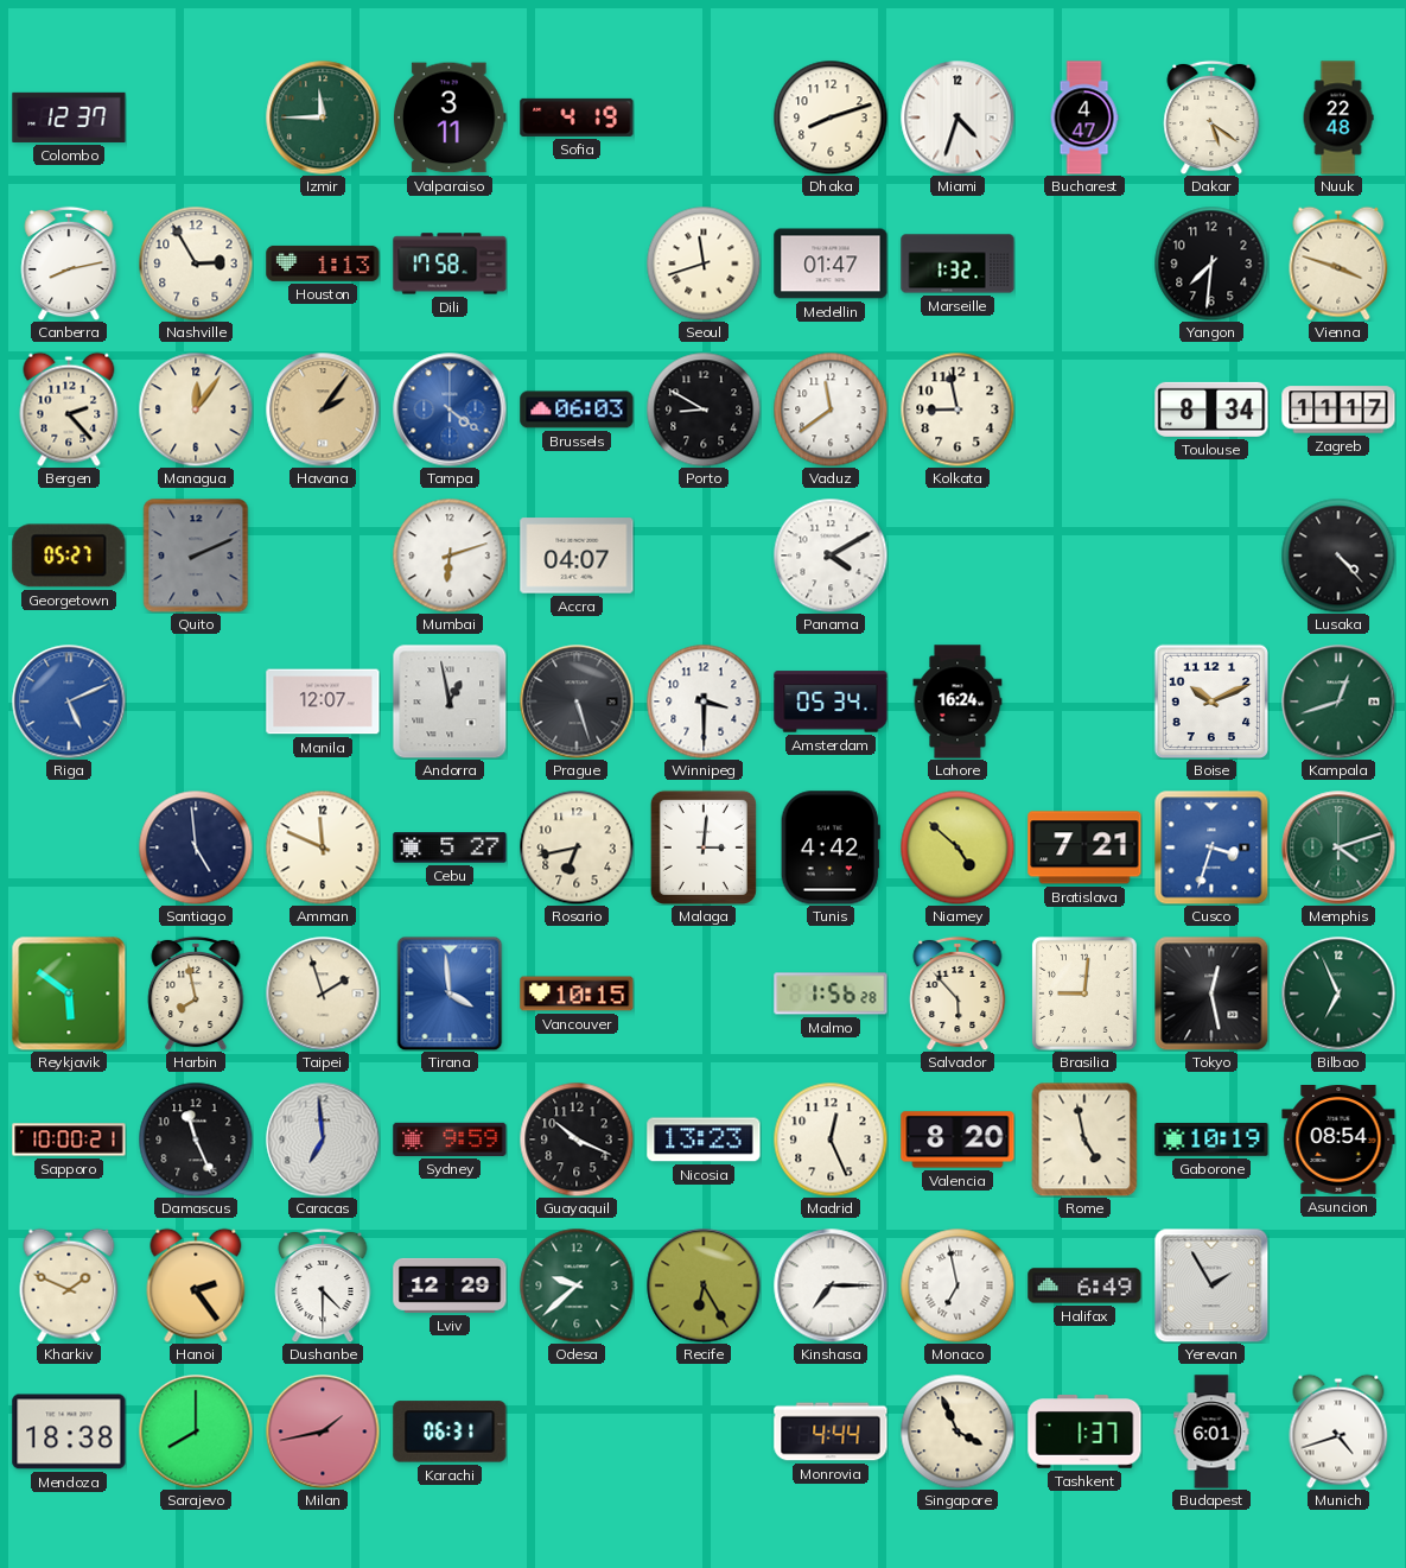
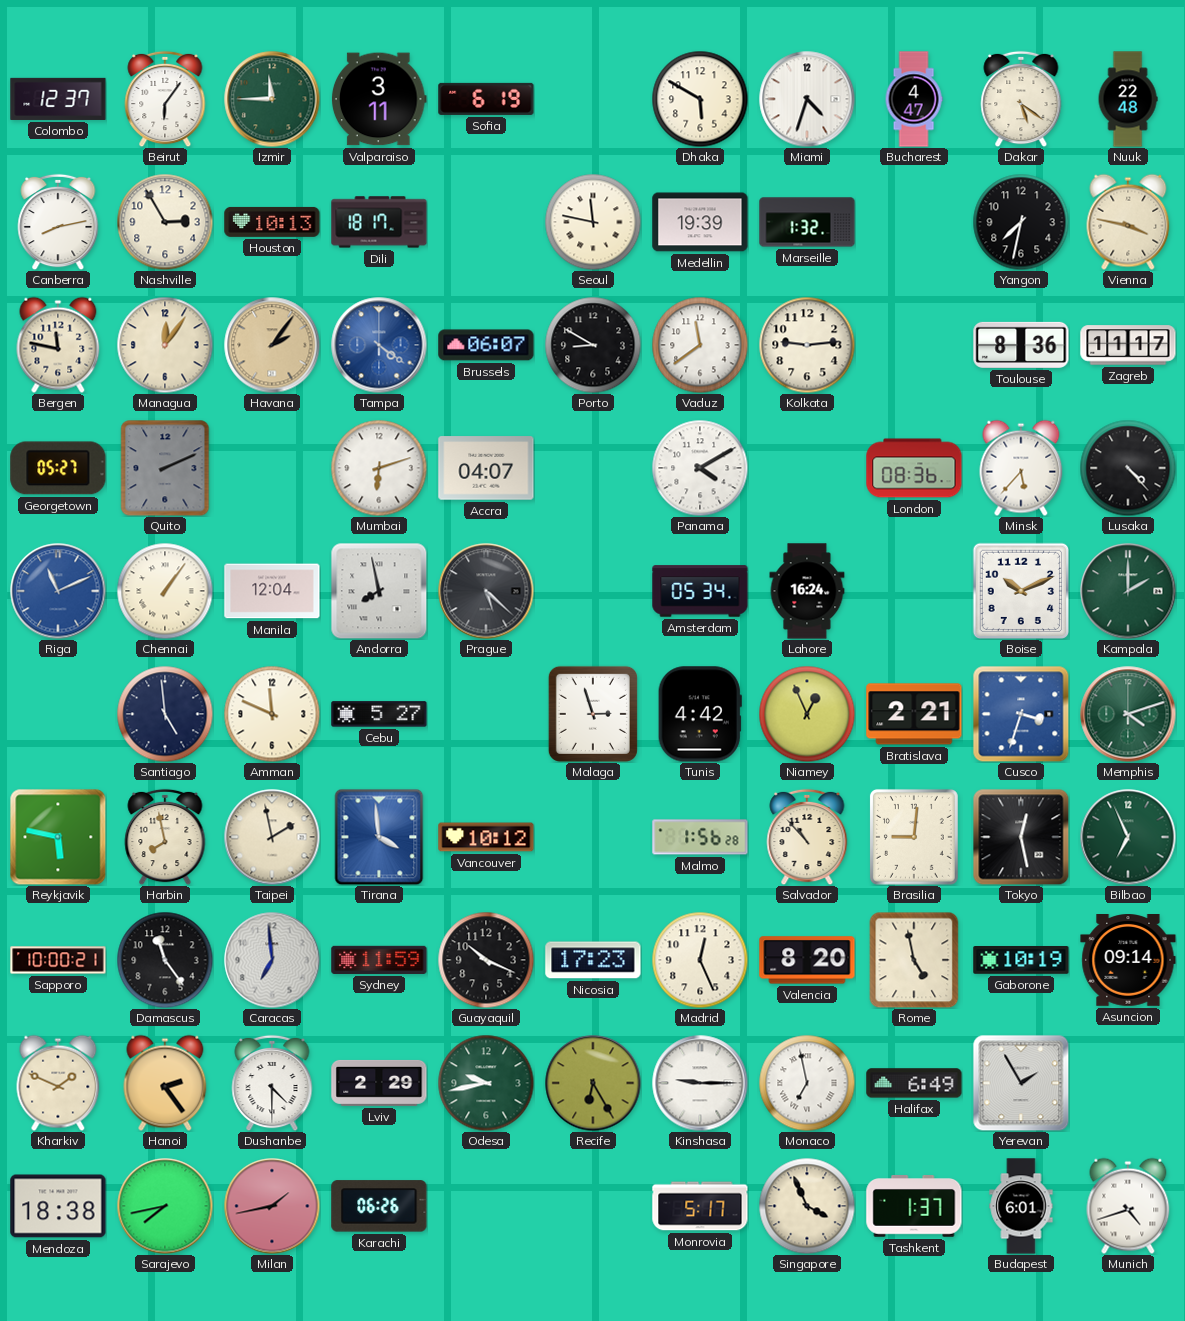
Beirut: none -> 6:06 (165, 99)
Sofia: 4:19 -> 6:19 (486, 99)
Dhaka: 8:12 -> 5:50 (700, 99)
Houston: 1:13 -> 10:13 (272, 222)
Dili: 17:58 -> 18:17 (379, 222)
Seoul: 11:42 -> 11:47 (593, 222)
Medellin: 01:47 -> 19:39 (700, 222)
Yangon: 7:31 -> 7:32 (1021, 222)
Vienna: 3:48 -> 3:47 (1128, 222)
Bergen: 2:23 -> 11:47 (58, 345)
Brussels: 06:03 -> 06:07 (486, 345)
Kolkata: 8:58 -> 9:14 (807, 345)
Toulouse: 8:34 -> 8:36 (1021, 345)
London: none -> 08:36 (914, 468)
Minsk: none -> 5:37 (1021, 468)
Riga: 5:11 -> 11:11 (58, 591)
Chennai: none -> 1:06 (165, 591)
Manila: 12:07 -> 12:04 (272, 591)
Andorra: 12:58 -> 7:58 (379, 591)
Prague: 5:27 -> 5:22 (486, 591)
Winnipeg: 3:30 -> none (704, 702)
Kampala: 12:42 -> 2:00 (1128, 591)
Rosario: 6:43 -> none (577, 848)
Malaga: 3:01 -> 2:57 (593, 714)
Niamey: 4:52 -> 12:56 (807, 714)
Bratislava: 7:21 -> 2:21 (914, 714)
Reykjavik: 5:51 -> 5:47 (58, 837)
Taipei: 1:57 -> 1:58 (272, 837)
Vancouver: 10:15 -> 10:12 (486, 837)
Salvador: 5:53 -> 10:53 (807, 837)
Damascus: 11:26 -> 11:24 (165, 960)
Sydney: 9:59 -> 11:59 (379, 960)
Nicosia: 13:23 -> 17:23 (593, 960)
Asuncion: 08:54 -> 09:14 (1128, 961)
Lviv: 12:29 -> 2:29 (379, 1083)
Odesa: 9:38 -> 9:43 (486, 1083)
Kinshasa: 7:15 -> 9:15 (700, 1083)
Sarajevo: 8:00 -> 7:43 (165, 1206)
Karachi: 06:31 -> 06:26 (379, 1206)
Monrovia: 4:44 -> 5:17 (700, 1206)
